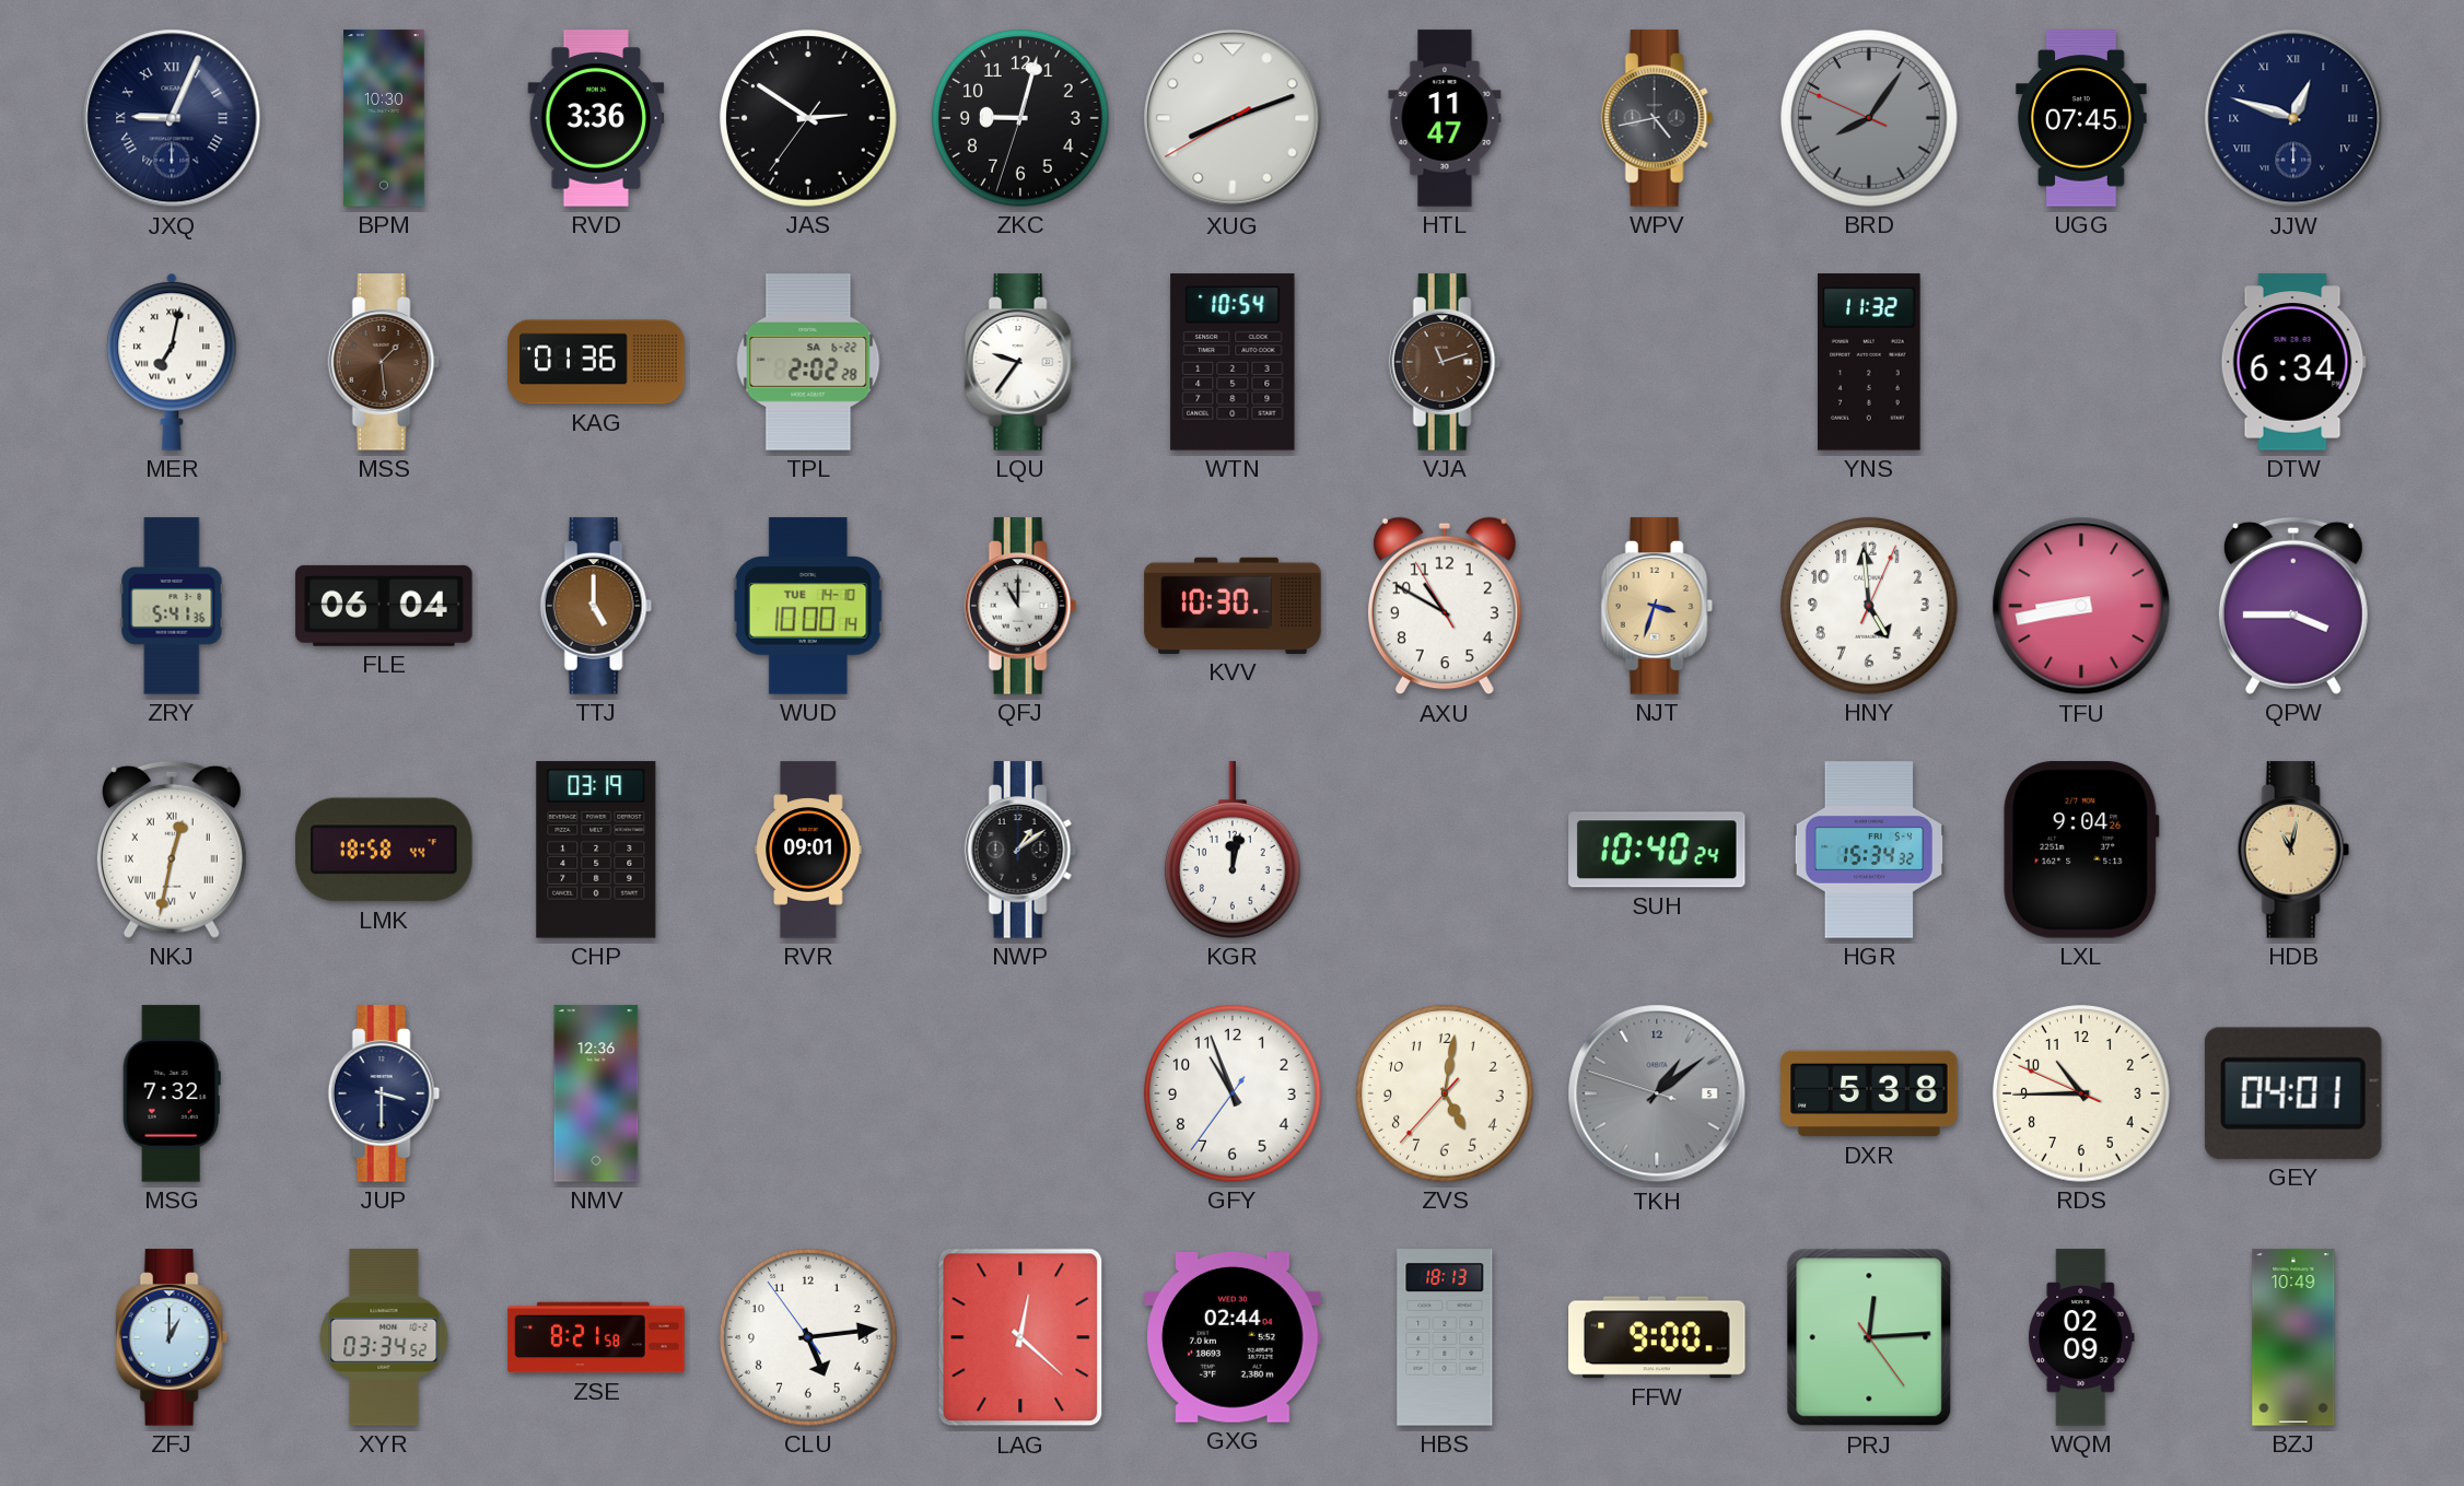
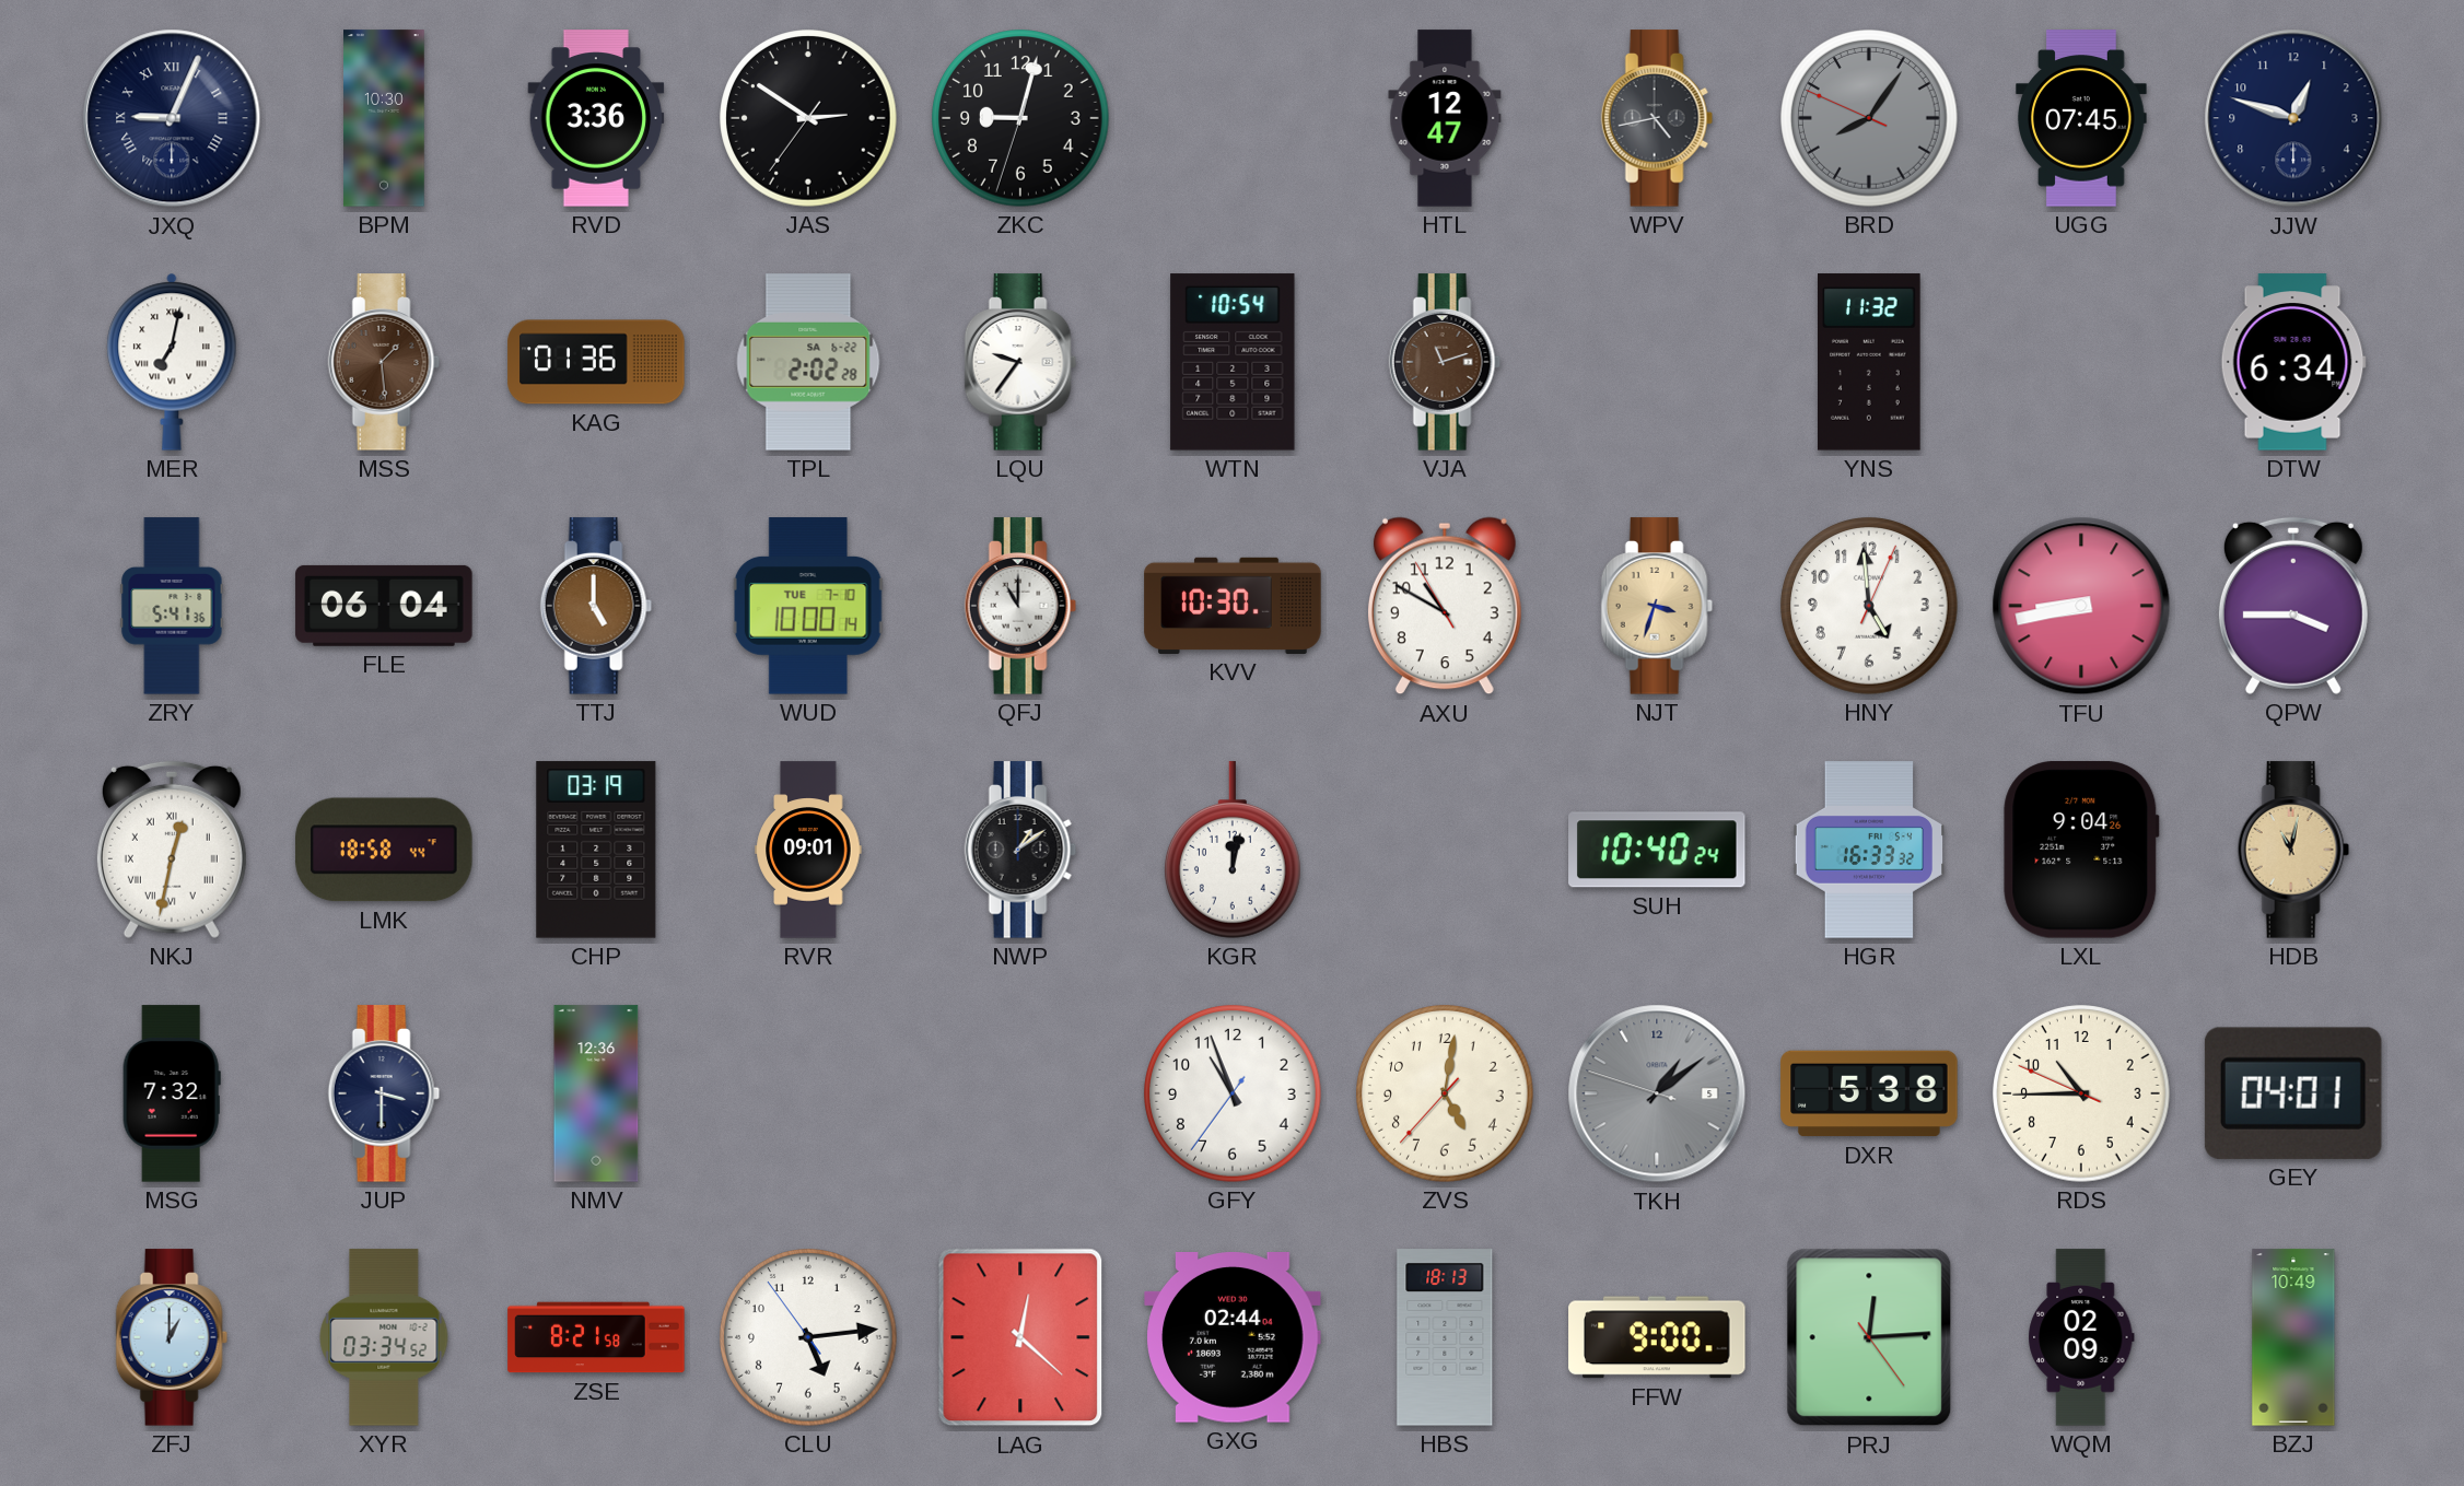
XUG: 8:11 -> none (1233, 118)
HTL: 11:47 -> 12:47 (1445, 118)
JJW numerals: Roman -> Arabic (2293, 118)
WUD date: TUE 14-10 -> TUE 7-10 (808, 606)
HGR: 15:34 -> 16:33 (1868, 850)
